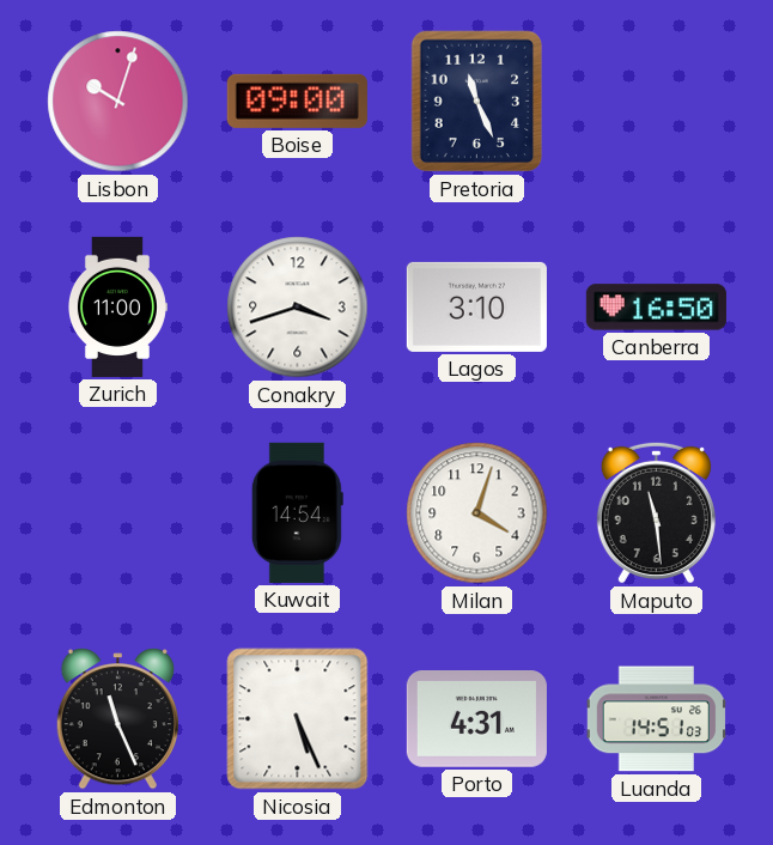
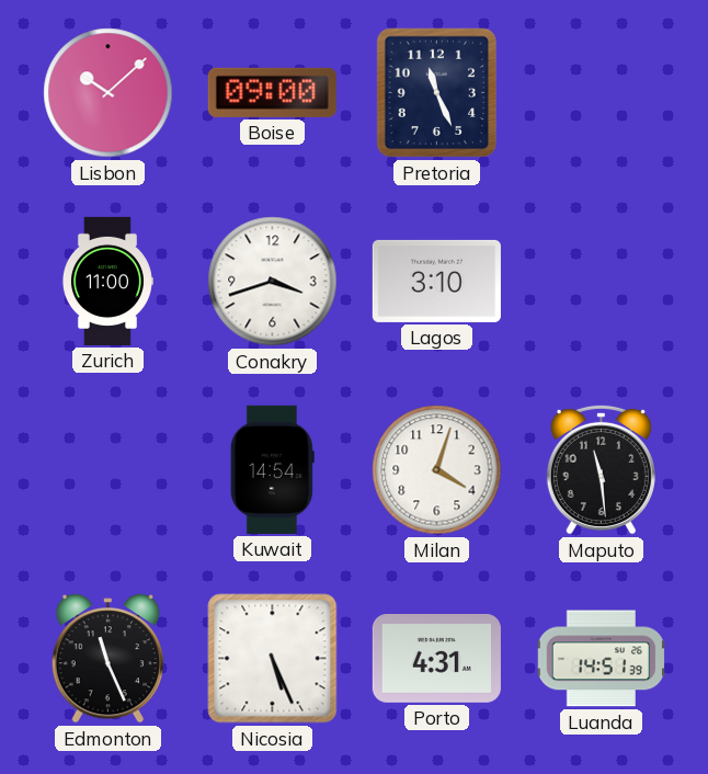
Lisbon: 10:03 -> 10:08 (109, 93)
Canberra: 16:50 -> none (656, 308)
Luanda: 14:51:03 -> 14:51:39 (601, 659)
